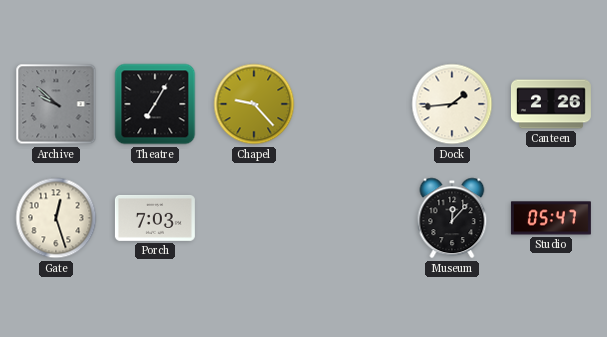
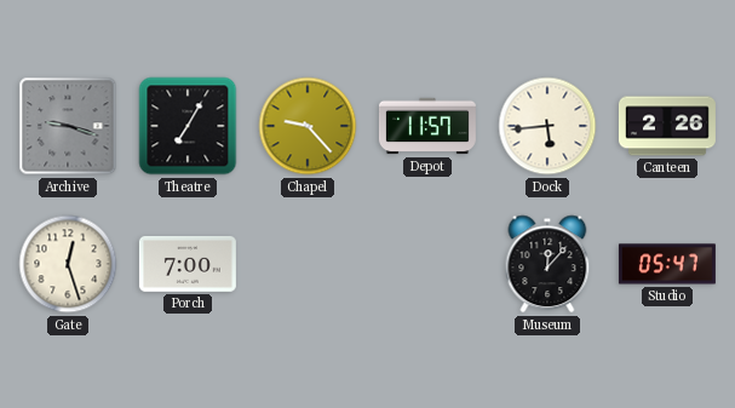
Archive: 9:52 -> 9:18 (68, 126)
Depot: none -> 11:57 (427, 126)
Dock: 1:44 -> 5:44 (547, 126)
Porch: 7:03 -> 7:00 (188, 264)
